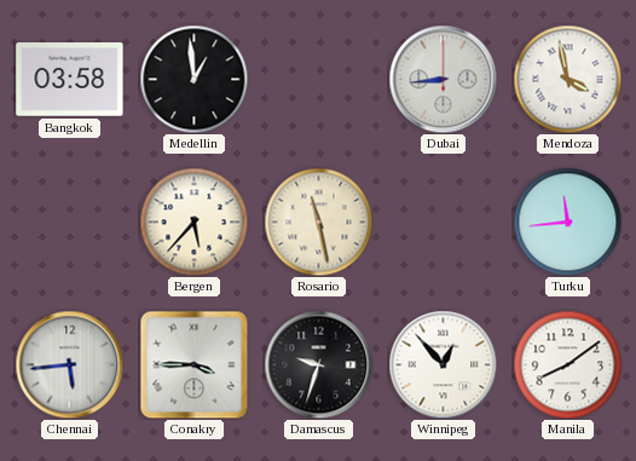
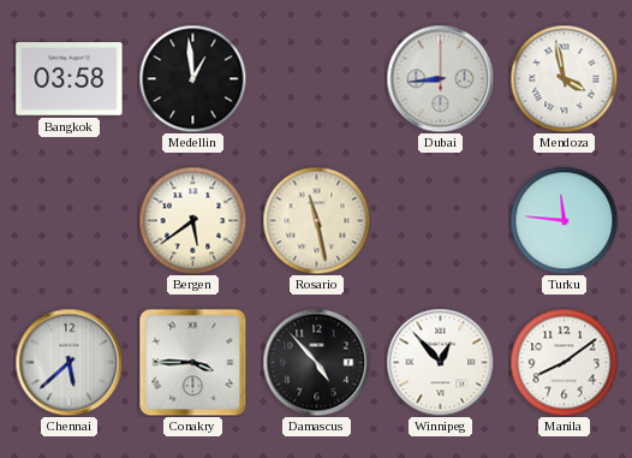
Bergen: 5:37 -> 5:39 (192, 220)
Turku: 11:44 -> 11:46 (564, 220)
Chennai: 5:44 -> 5:38 (68, 362)
Damascus: 9:33 -> 4:53 (316, 362)
